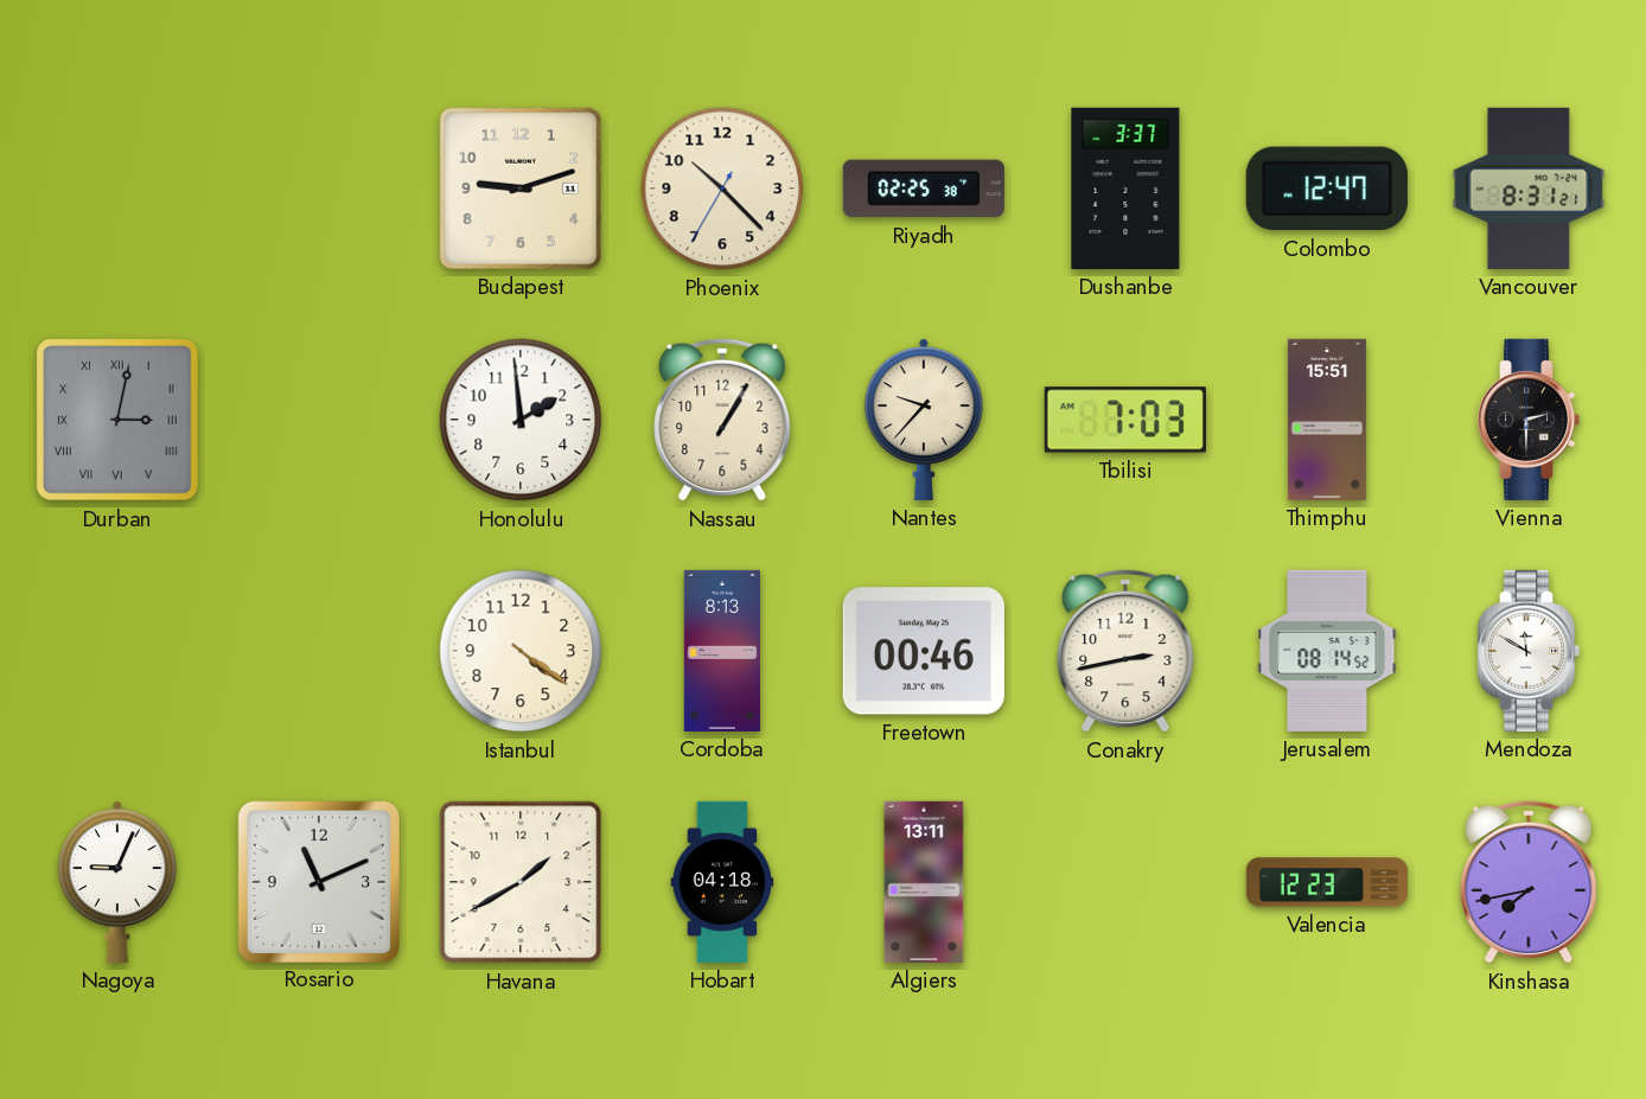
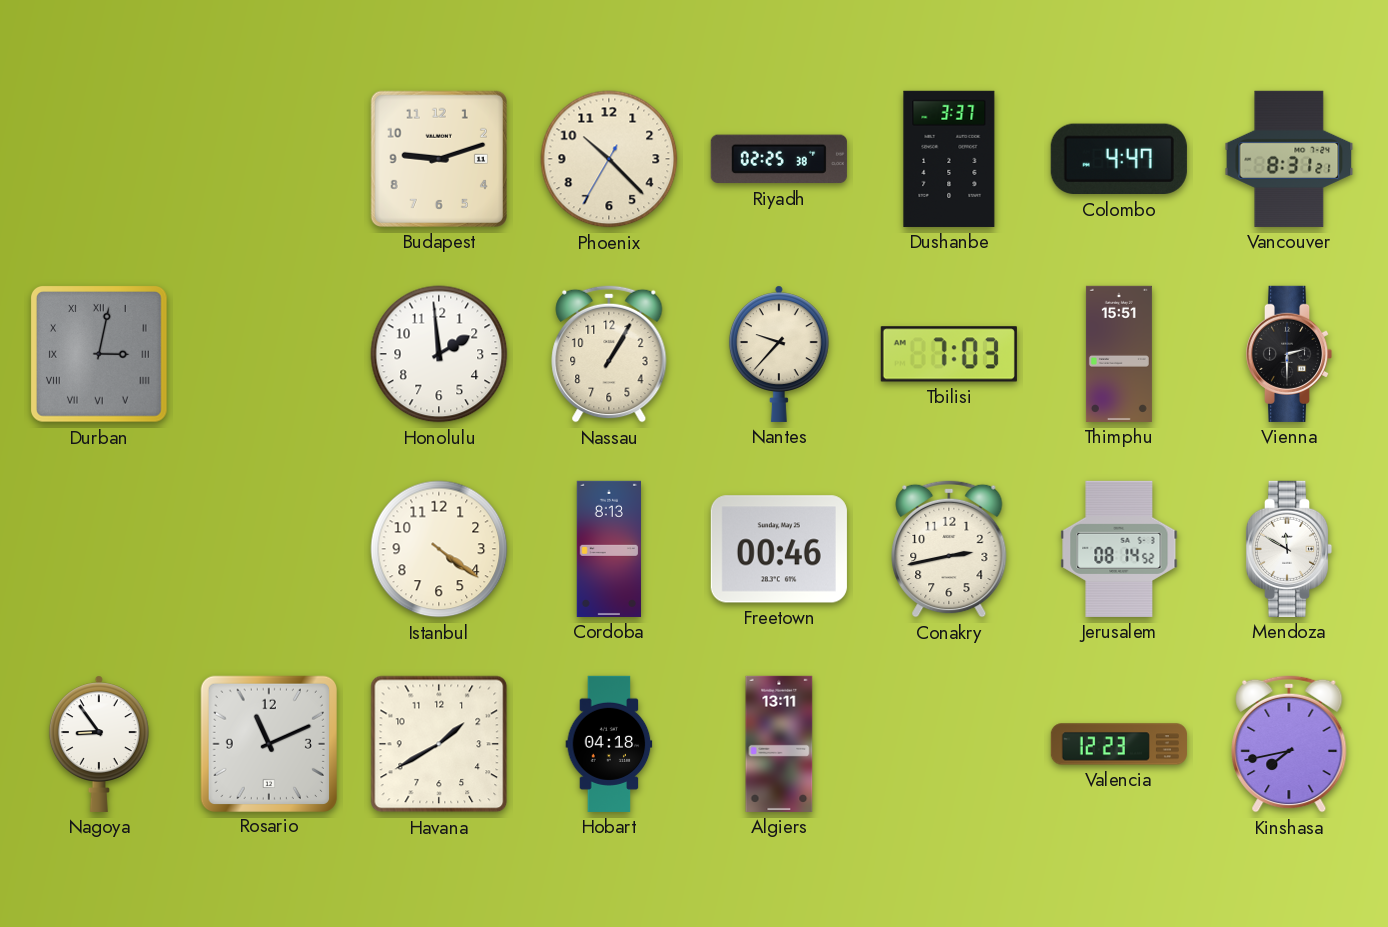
Colombo: 12:47 -> 4:47 (1119, 159)
Nagoya: 9:04 -> 8:54 (99, 744)
